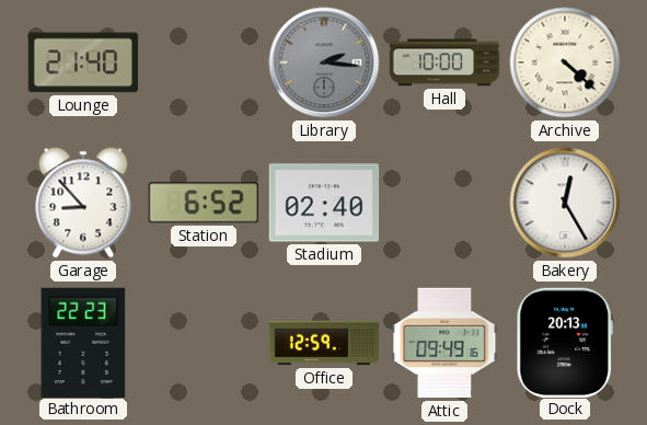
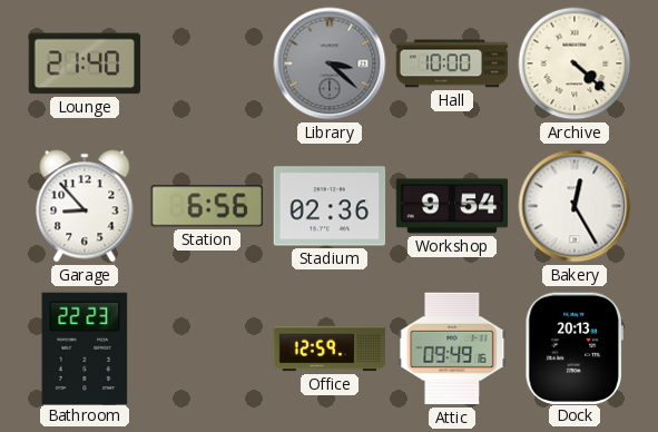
Library: 2:16 -> 3:22 (330, 63)
Station: 6:52 -> 6:56 (207, 206)
Stadium: 02:40 -> 02:36 (330, 206)
Workshop: none -> 9:54 (452, 206)
